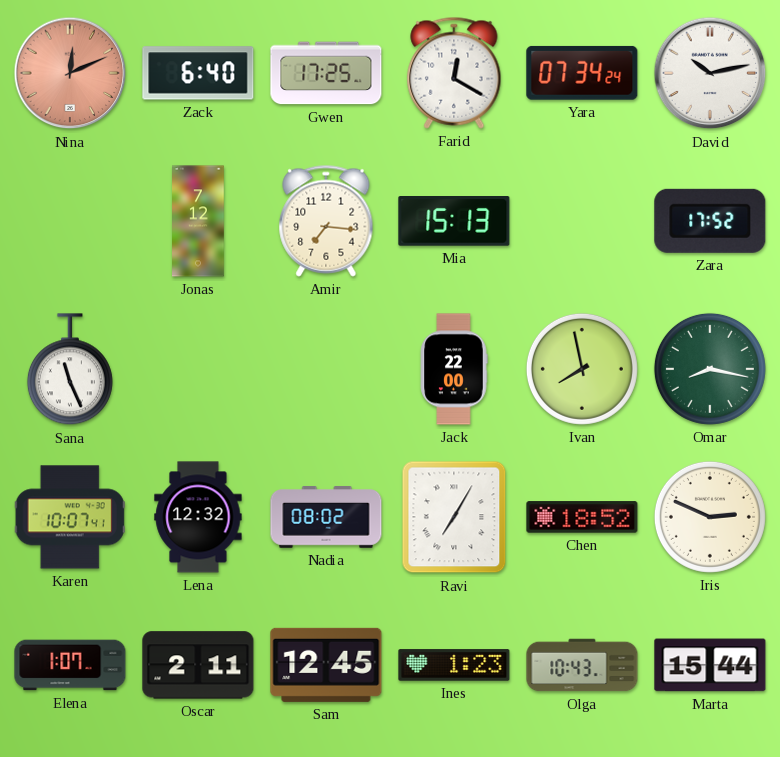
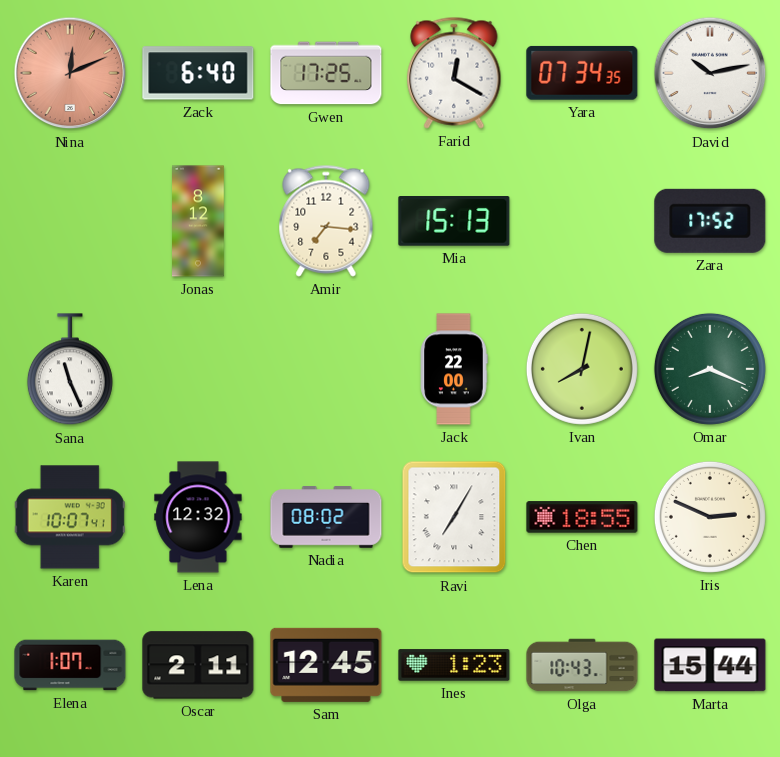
Yara: 07:34:24 -> 07:34:35 (582, 73)
Jonas: 7:12 -> 8:12 (199, 221)
Ivan: 7:58 -> 8:02 (582, 369)
Omar: 8:17 -> 8:19 (710, 369)
Chen: 18:52 -> 18:55 (582, 517)
